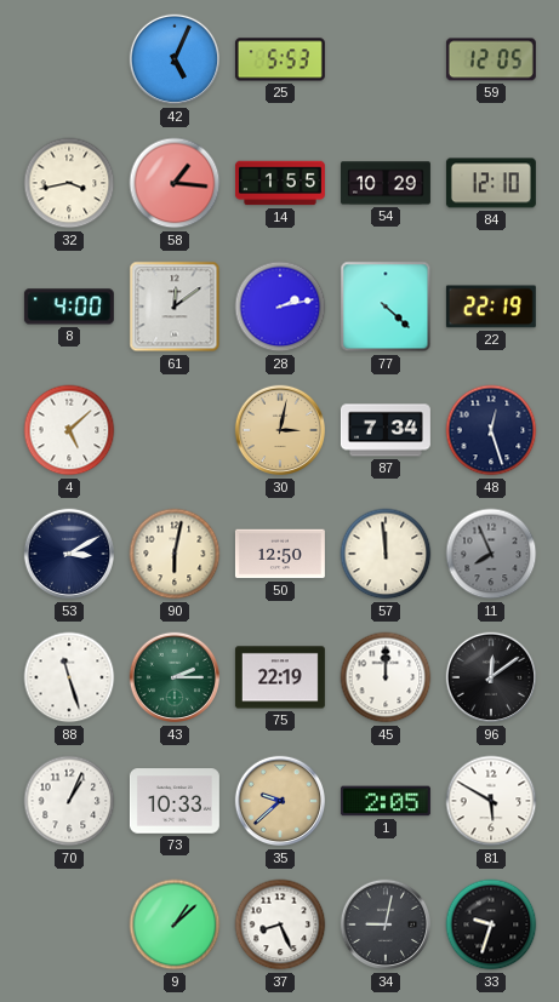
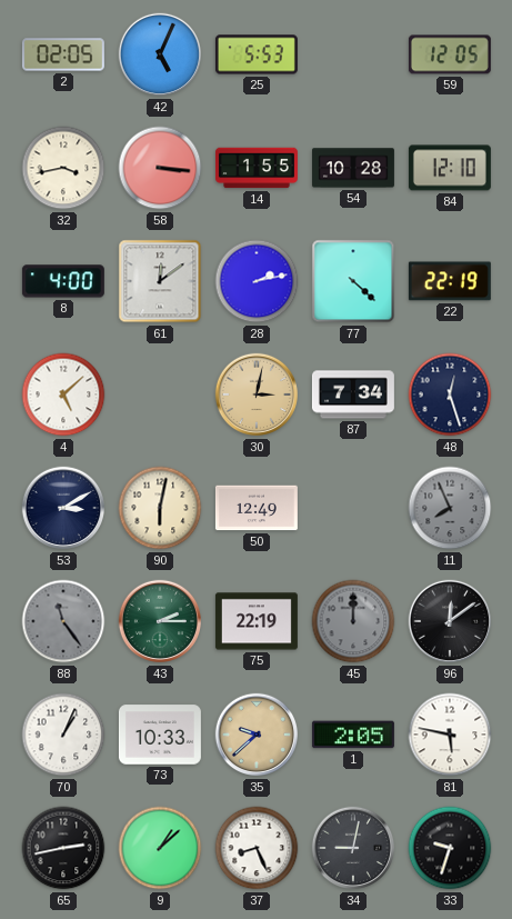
2: none -> 02:05 (63, 54)
58: 1:16 -> 3:16 (160, 168)
54: 10:29 -> 10:28 (353, 168)
50: 12:50 -> 12:49 (257, 508)
57: 11:59 -> none (386, 554)
88: 11:27 -> 11:24 (63, 621)
88 dial: white -> grey (63, 621)
45 dial: white -> grey (353, 621)
81: 5:50 -> 5:47 (450, 735)
65: none -> 2:43 (63, 848)
